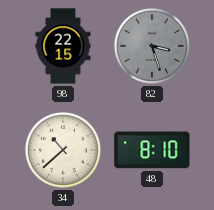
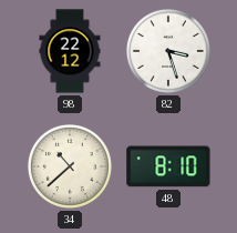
98: 22:15 -> 22:12 (70, 51)
82 dial: grey -> white (168, 51)
